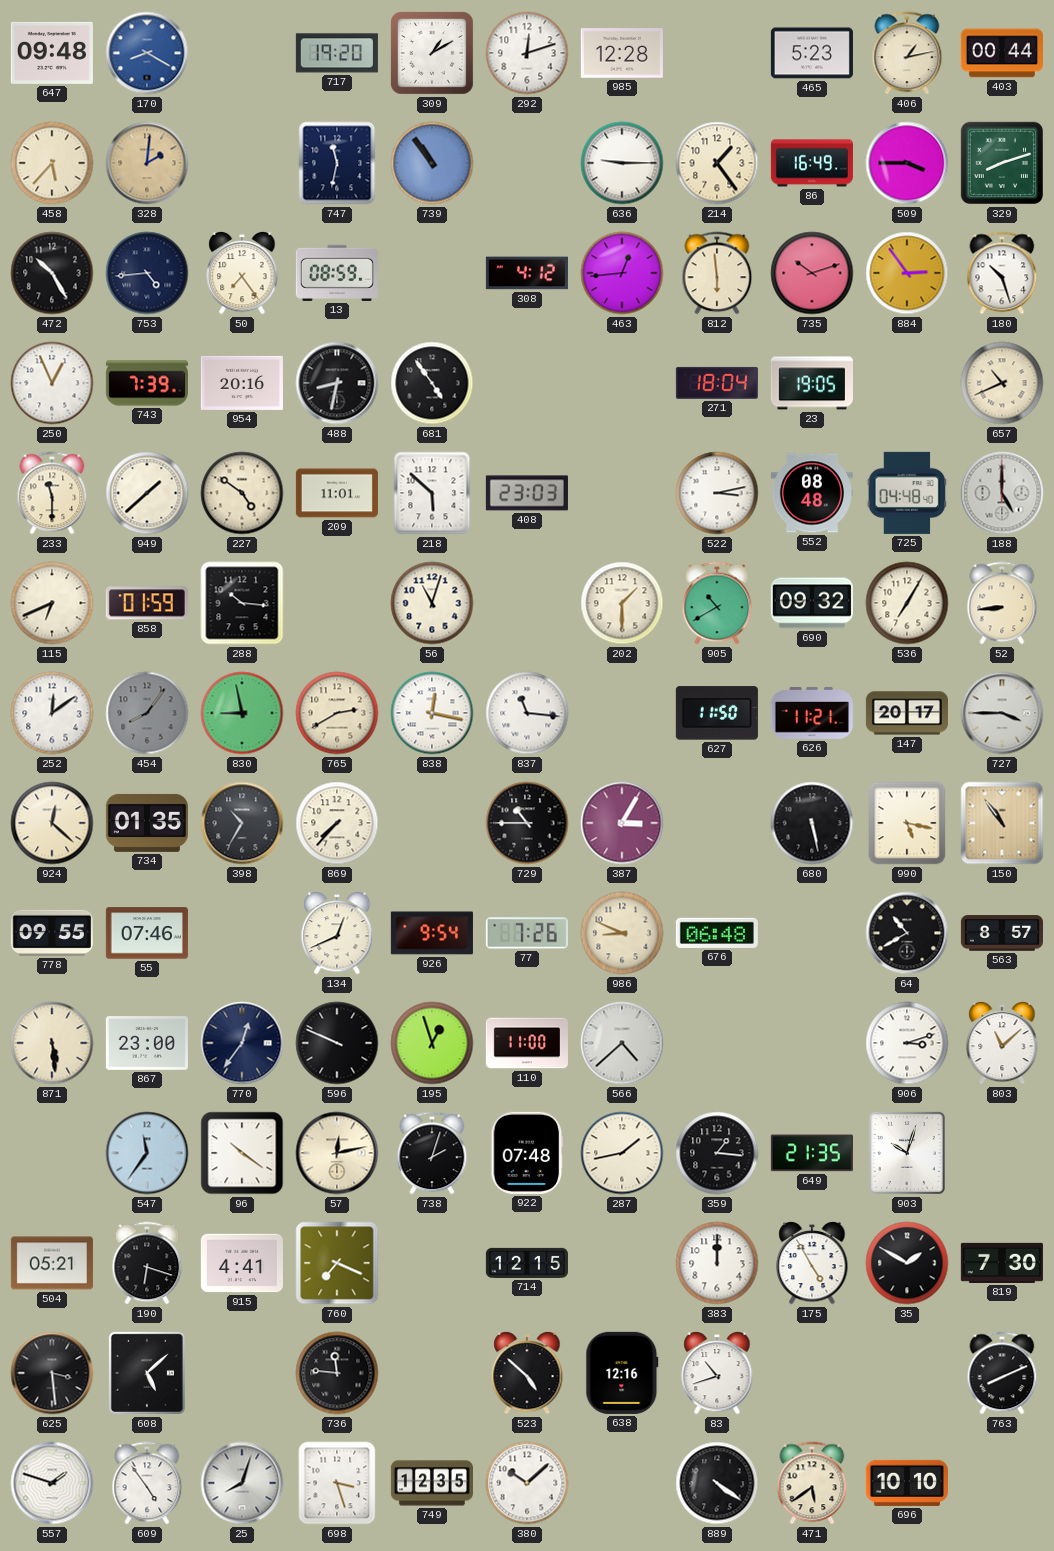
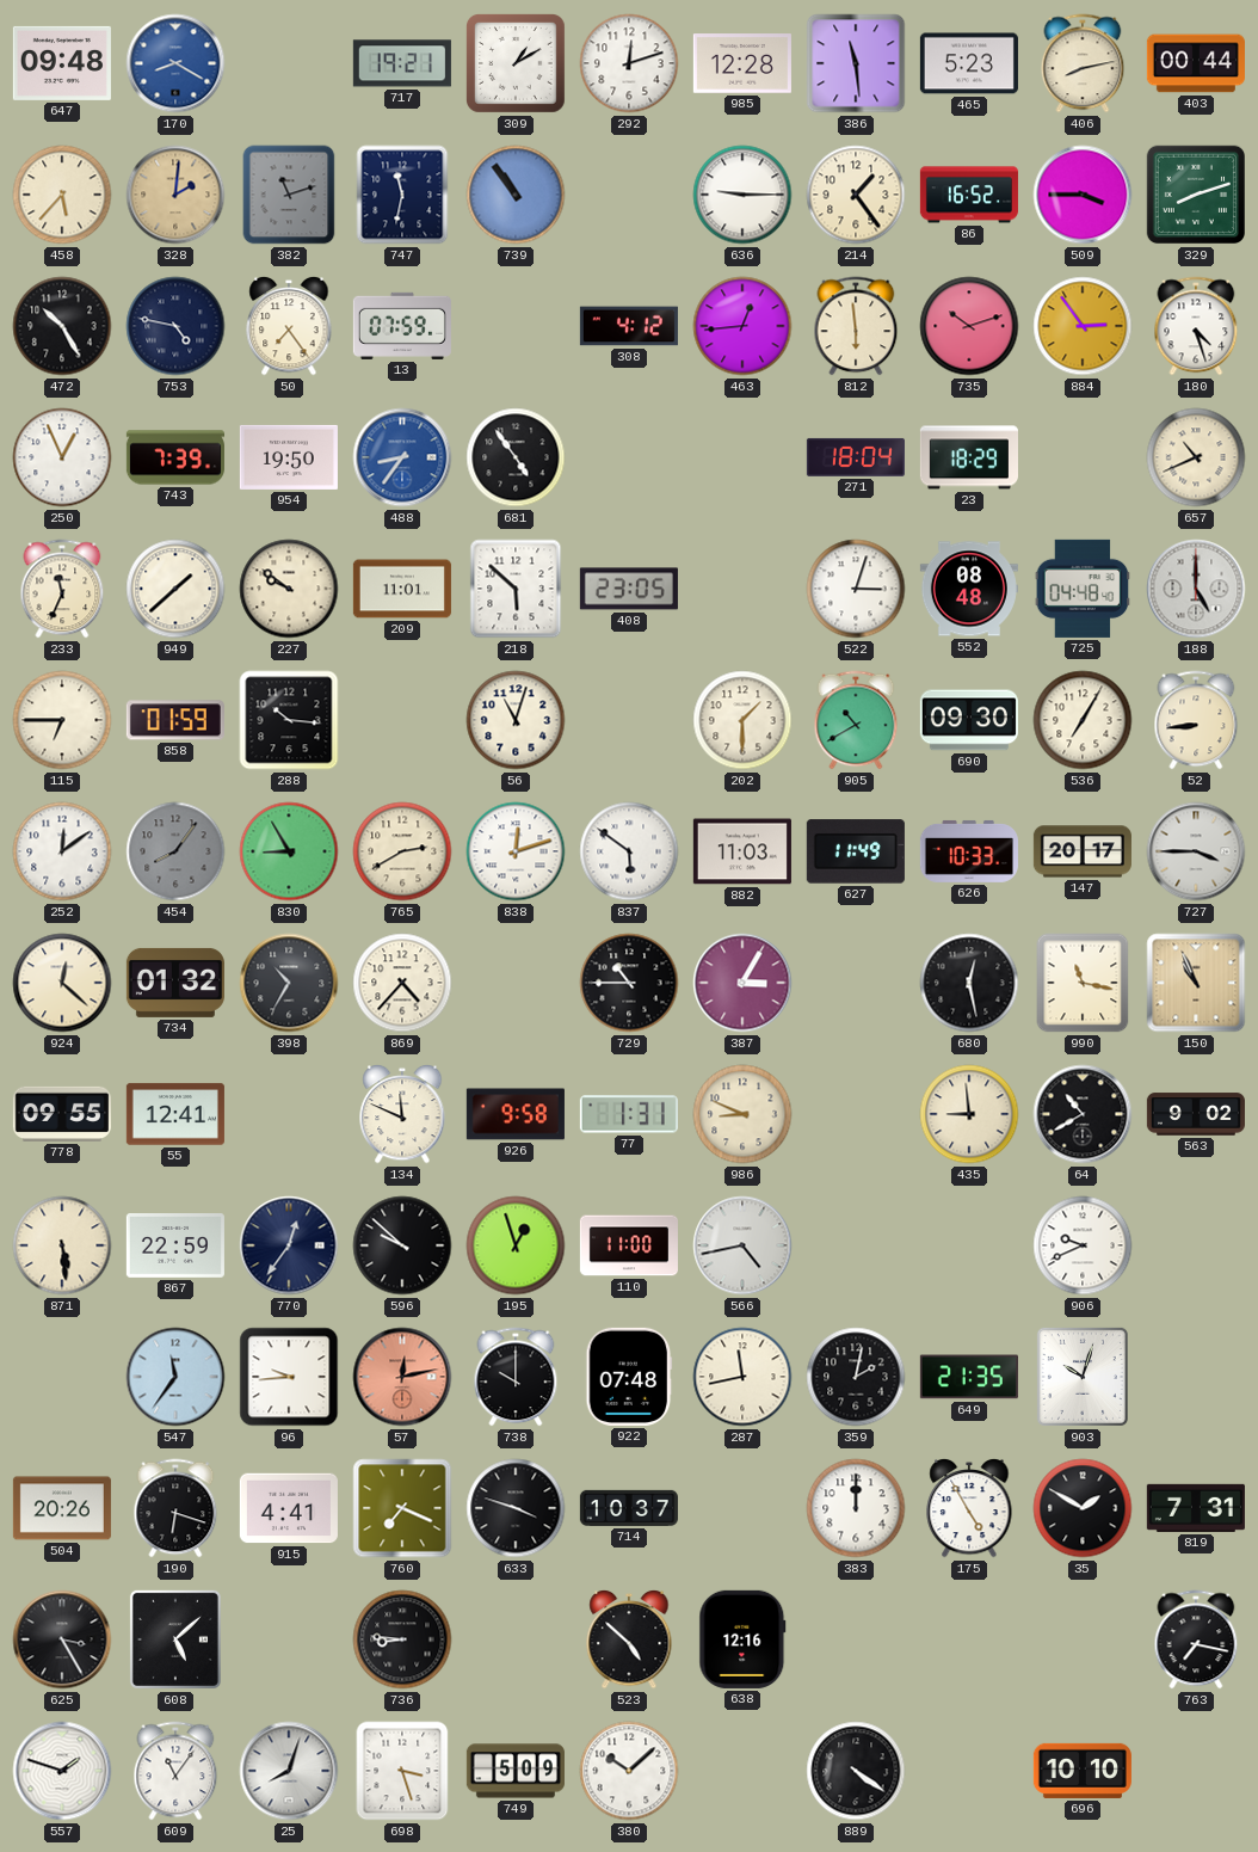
717: 19:20 -> 19:21 (402, 63)
386: none -> 11:29 (856, 63)
406: 1:13 -> 8:13 (1083, 63)
382: none -> 11:12 (289, 195)
86: 16:49 -> 16:52 (969, 195)
753: 4:44 -> 4:47 (175, 326)
13: 08:59 -> 07:59 (402, 326)
180: 10:27 -> 4:27 (1196, 326)
954: 20:16 -> 19:50 (289, 457)
488: 8:32 -> 8:36 (402, 457)
488 dial: black -> blue (402, 457)
23: 19:05 -> 18:29 (969, 457)
233: 11:30 -> 11:34 (62, 589)
227: 4:51 -> 9:51 (289, 589)
408: 23:03 -> 23:05 (629, 589)
522: 3:13 -> 3:03 (856, 589)
115: 6:41 -> 6:45 (62, 720)
690: 09:32 -> 09:30 (969, 720)
830: 8:58 -> 8:55 (289, 851)
838: 12:17 -> 12:12 (516, 851)
837: 11:16 -> 5:51 (629, 851)
882: none -> 11:03 (742, 851)
627: 11:50 -> 11:49 (856, 851)
626: 11:21 -> 10:33 (969, 851)
734: 01:35 -> 01:32 (175, 983)
869: 7:37 -> 4:37 (402, 983)
680: 5:28 -> 12:28 (969, 983)
990: 5:17 -> 11:17 (1083, 983)
150: 10:54 -> 10:56 (1196, 983)
55: 07:46 -> 12:41 (175, 1114)
134: 12:41 -> 11:49 (402, 1114)
926: 9:54 -> 9:58 (516, 1114)
77: 7:26 -> 1:31 (629, 1114)
676: 06:48 -> none (717, 933)
435: none -> 8:59 (969, 1114)
563: 8:57 -> 9:02 (1196, 1114)
867: 23:00 -> 22:59 (175, 1247)
596: 9:49 -> 9:52 (402, 1245)
566: 4:38 -> 4:43 (742, 1245)
906: 3:12 -> 9:41 (1083, 1245)
803: 11:08 -> none (1002, 1043)
96: 10:21 -> 9:44 (289, 1377)
57 dial: cream -> salmon (402, 1377)
738: 2:03 -> 10:00 (516, 1377)
287: 1:43 -> 11:43 (742, 1377)
359: 1:16 -> 2:02 (856, 1377)
504: 05:21 -> 20:26 (62, 1508)
633: none -> 3:48 (516, 1508)
714: 12:15 -> 10:37 (629, 1508)
819: 7:30 -> 7:31 (1196, 1508)
625: 3:29 -> 3:25 (62, 1639)
736: 11:46 -> 8:46 (402, 1639)
83: 10:42 -> none (717, 1373)
763: 8:11 -> 7:17 (1196, 1639)
609: 4:54 -> 11:06 (175, 1771)
749: 12:35 -> 5:09 (516, 1771)
471: 5:39 -> none (812, 1483)
